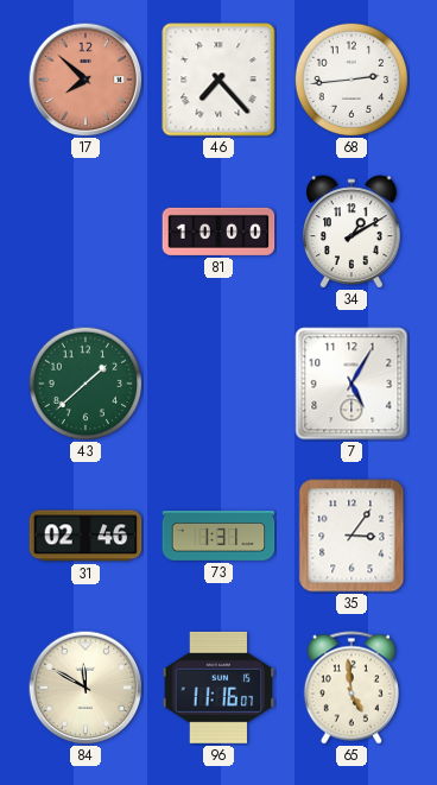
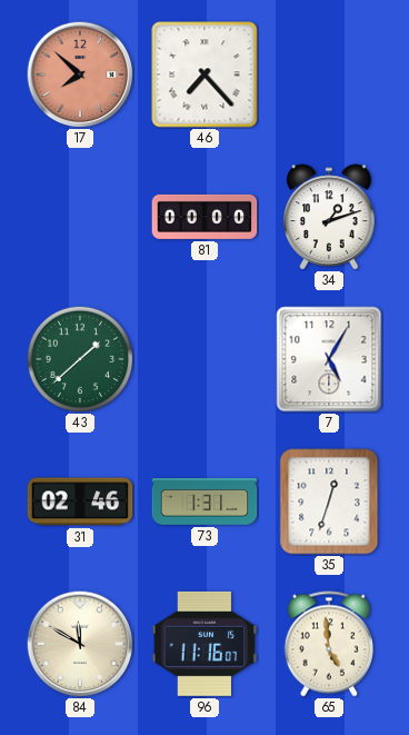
68: 2:44 -> none (351, 80)
81: 10:00 -> 00:00 (205, 217)
34: 1:10 -> 1:12 (330, 217)
35: 3:06 -> 12:33 (329, 501)
